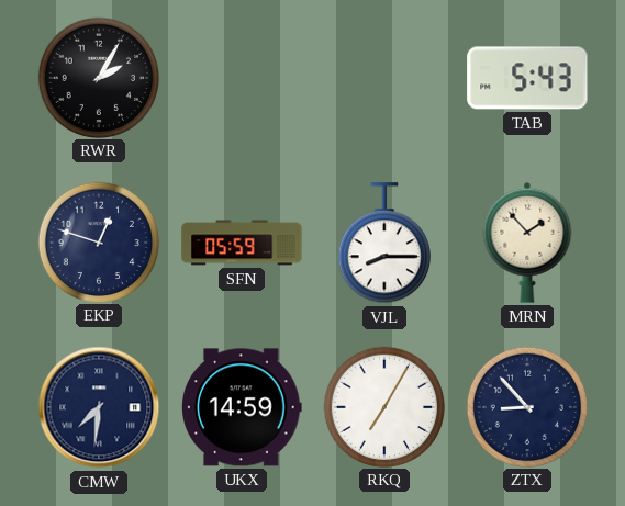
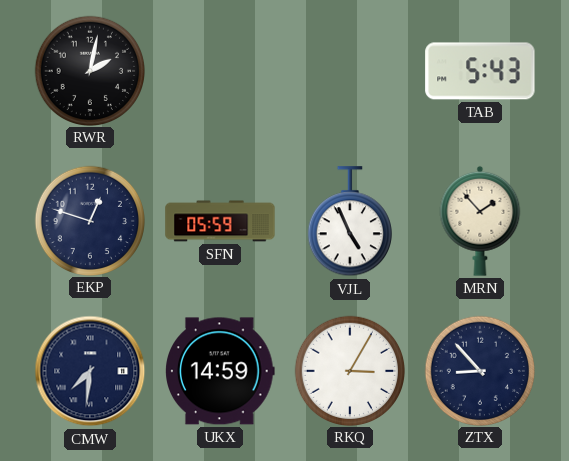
RWR: 2:05 -> 2:02 (89, 70)
VJL: 8:15 -> 4:56 (350, 222)
RKQ: 7:05 -> 3:05 (349, 370)
